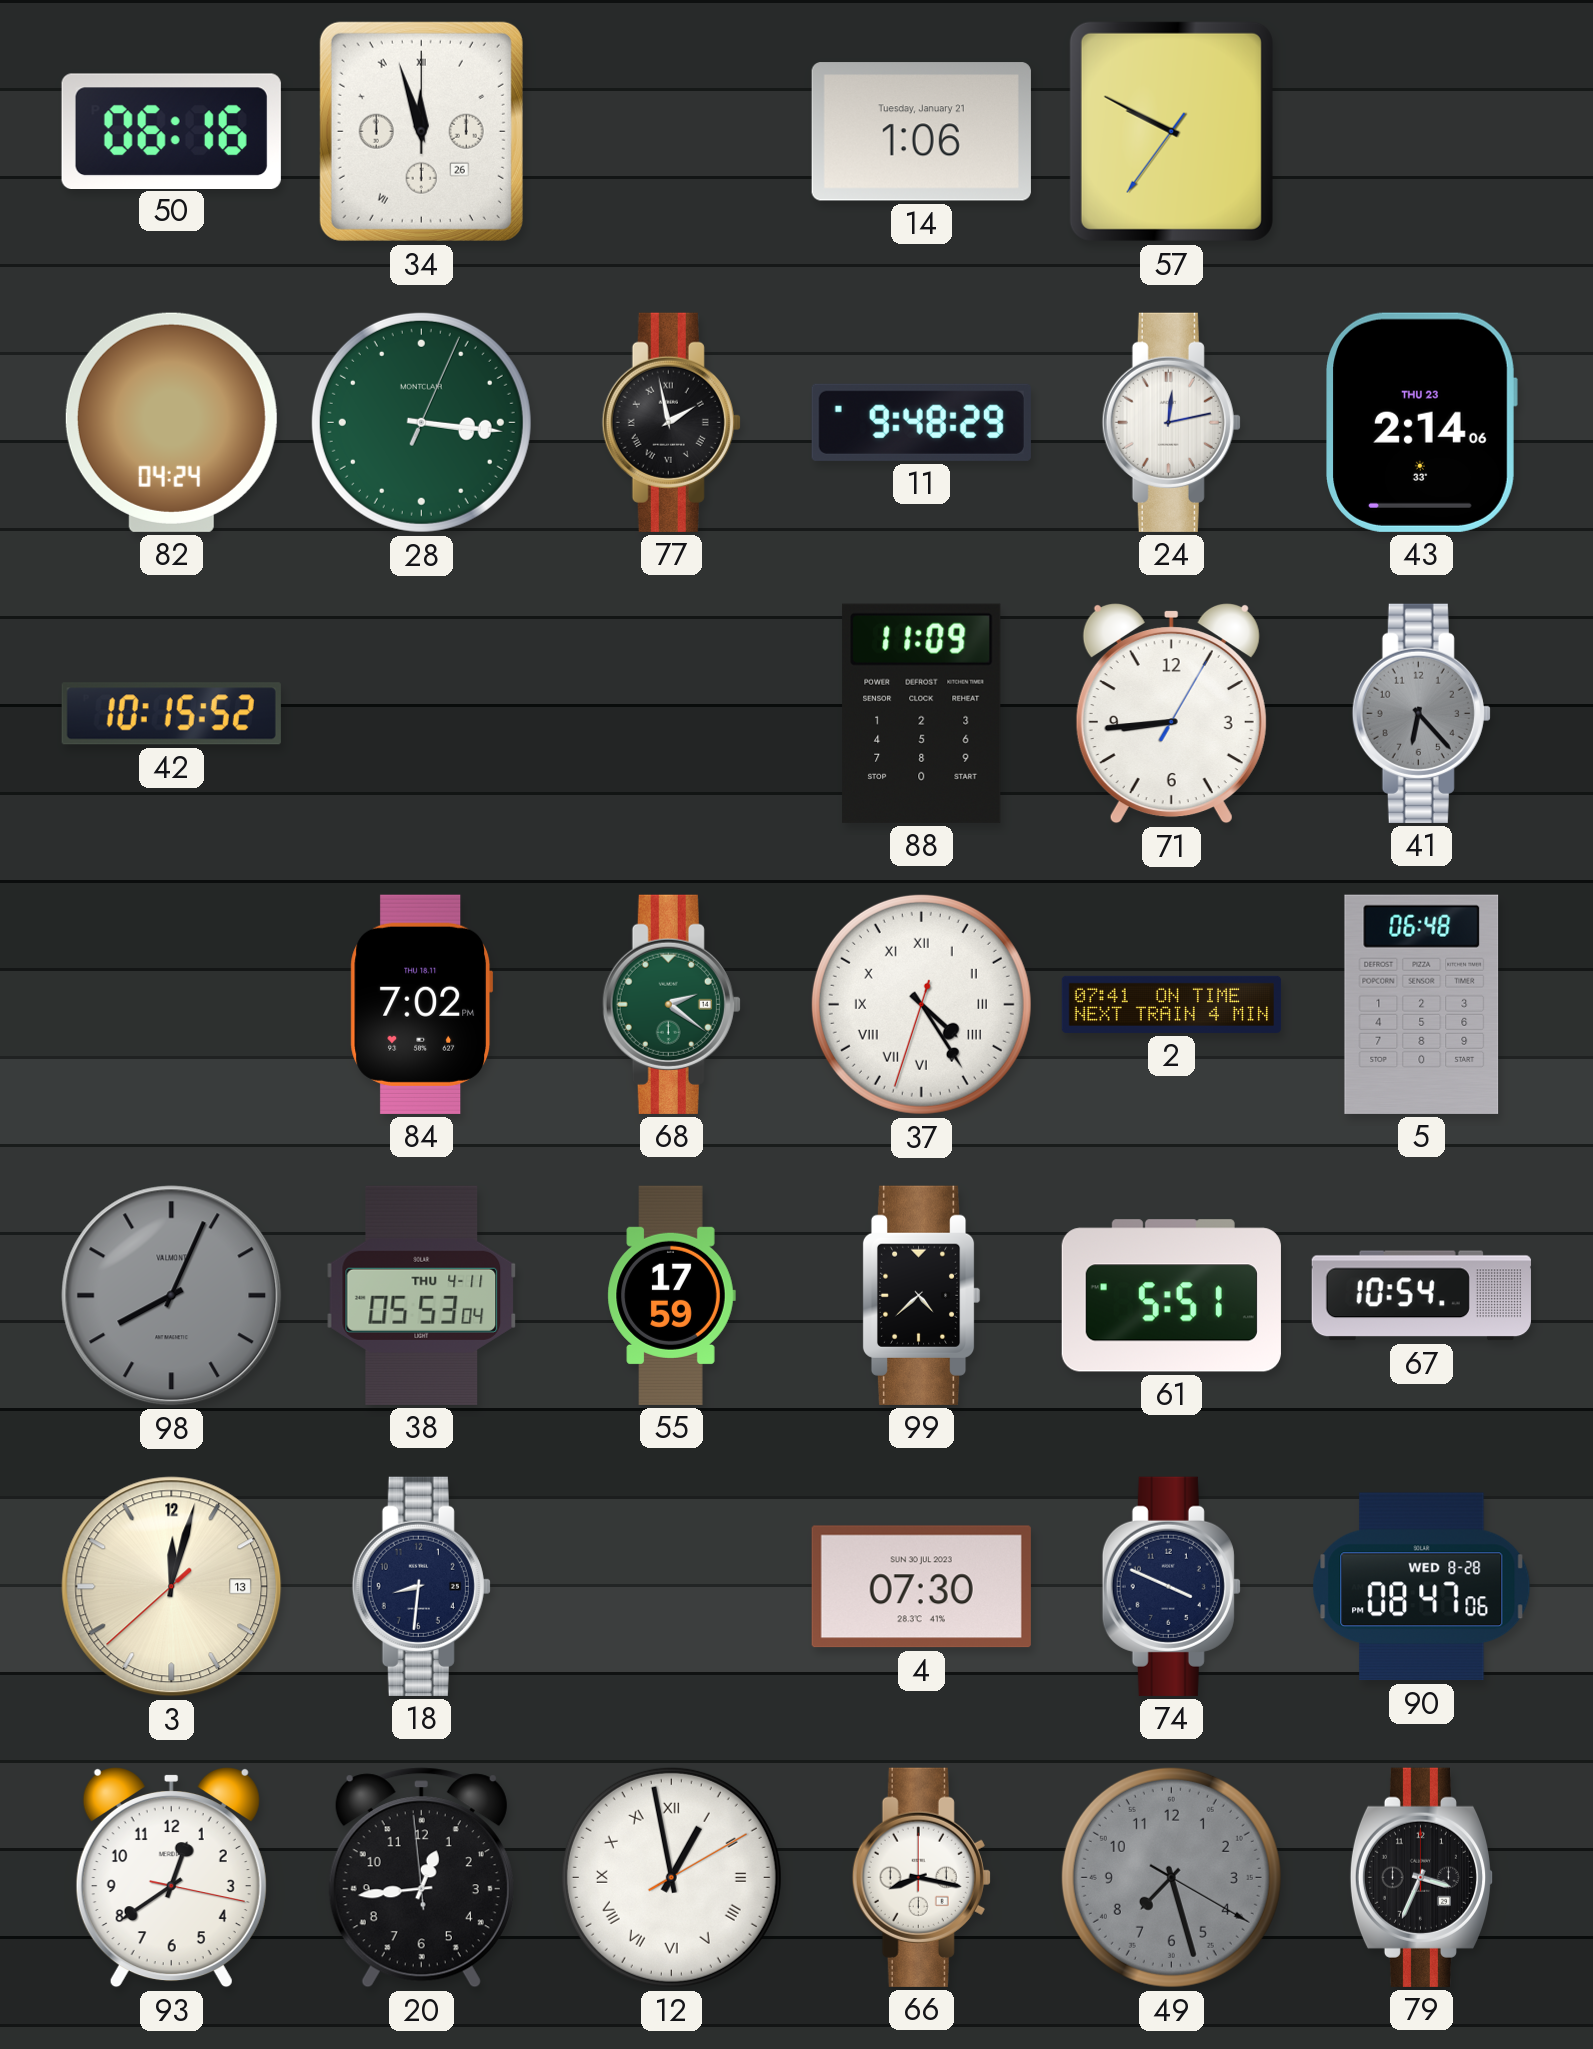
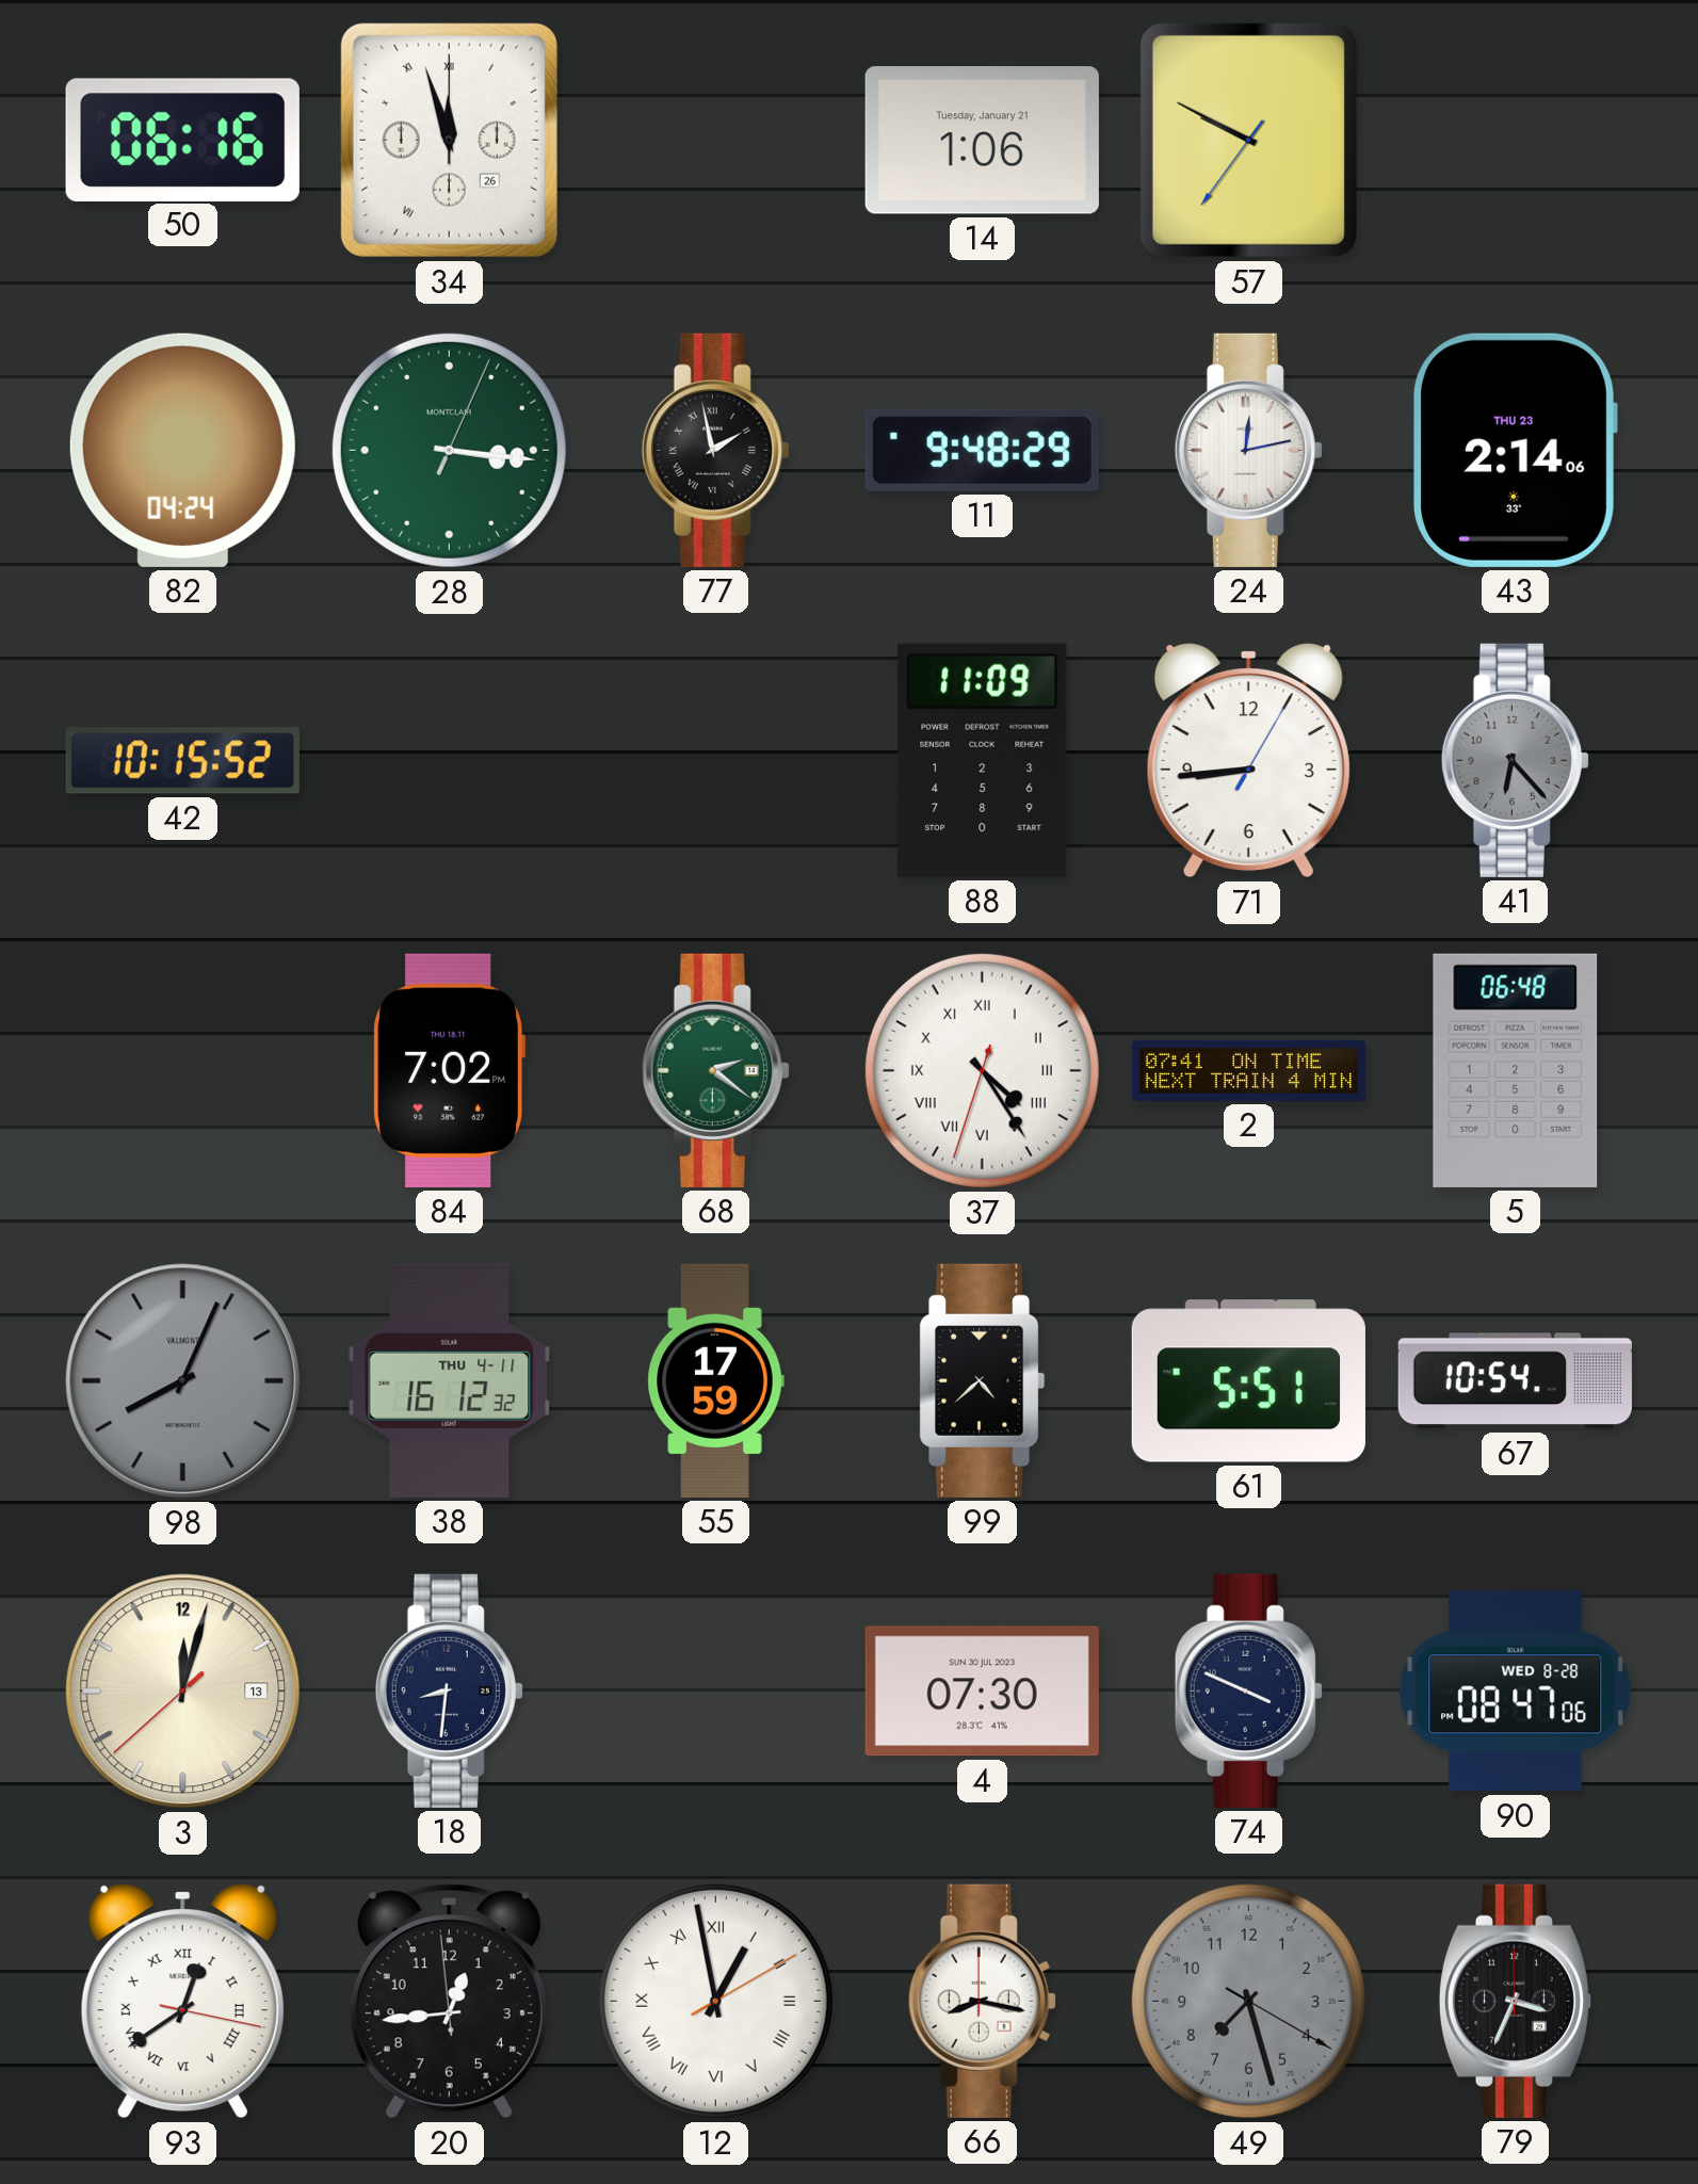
38: 05:53 -> 16:12 (450, 1380)
93 numerals: Arabic -> Roman (182, 2002)
